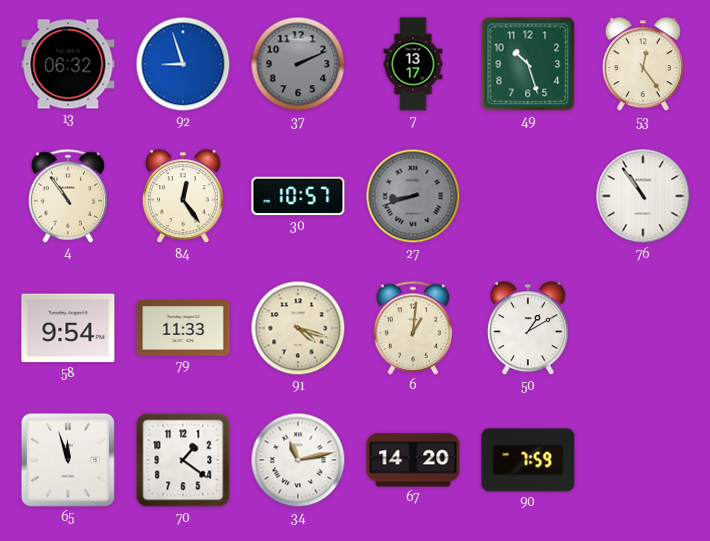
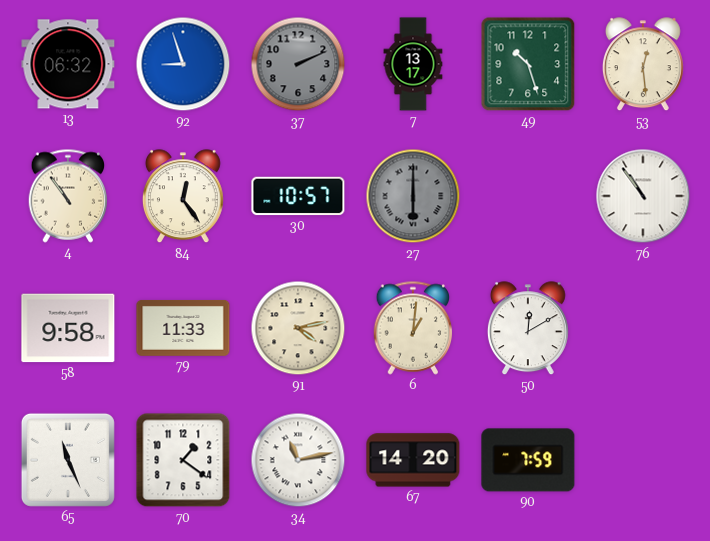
53: 12:24 -> 12:29 (643, 65)
27: 8:42 -> 6:00 (413, 196)
58: 9:54 -> 9:58 (68, 328)
91: 4:18 -> 4:13 (298, 328)
50: 1:10 -> 12:10 (528, 329)
65: 11:57 -> 11:26 (68, 460)
